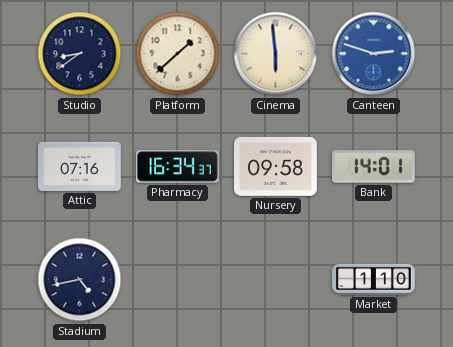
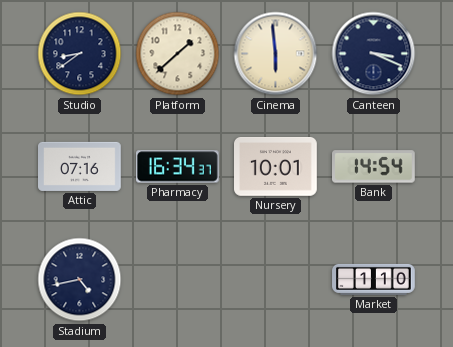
Canteen: 2:48 -> 3:19 (374, 54)
Canteen dial: blue -> navy (374, 54)
Nursery: 09:58 -> 10:01 (276, 167)
Bank: 14:01 -> 14:54 (374, 167)
